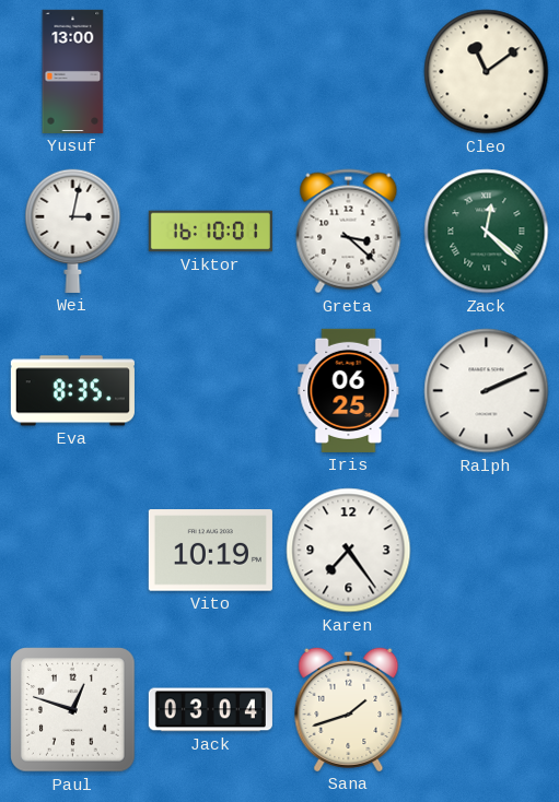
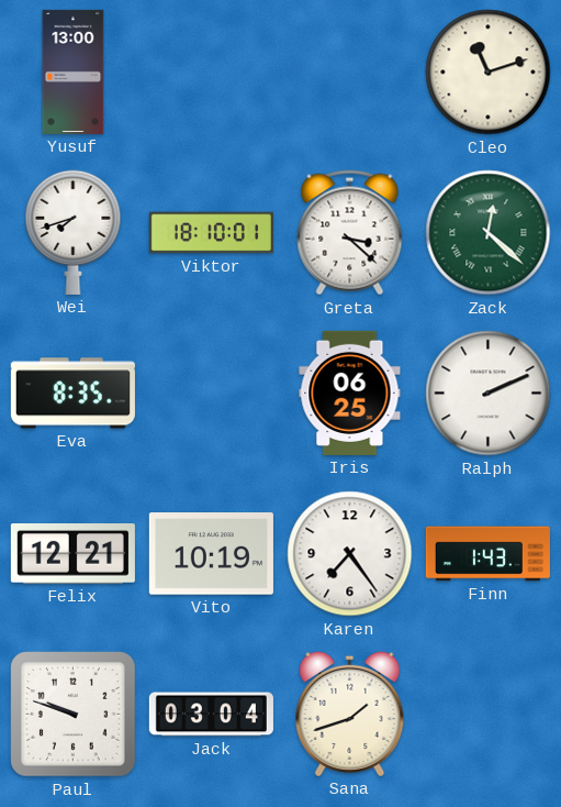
Cleo: 11:09 -> 11:12 (489, 73)
Wei: 3:02 -> 7:42 (74, 232)
Viktor: 16:10 -> 18:10 (211, 233)
Felix: none -> 12:21 (72, 554)
Finn: none -> 1:43 (487, 554)
Paul: 12:48 -> 9:48 (74, 715)
